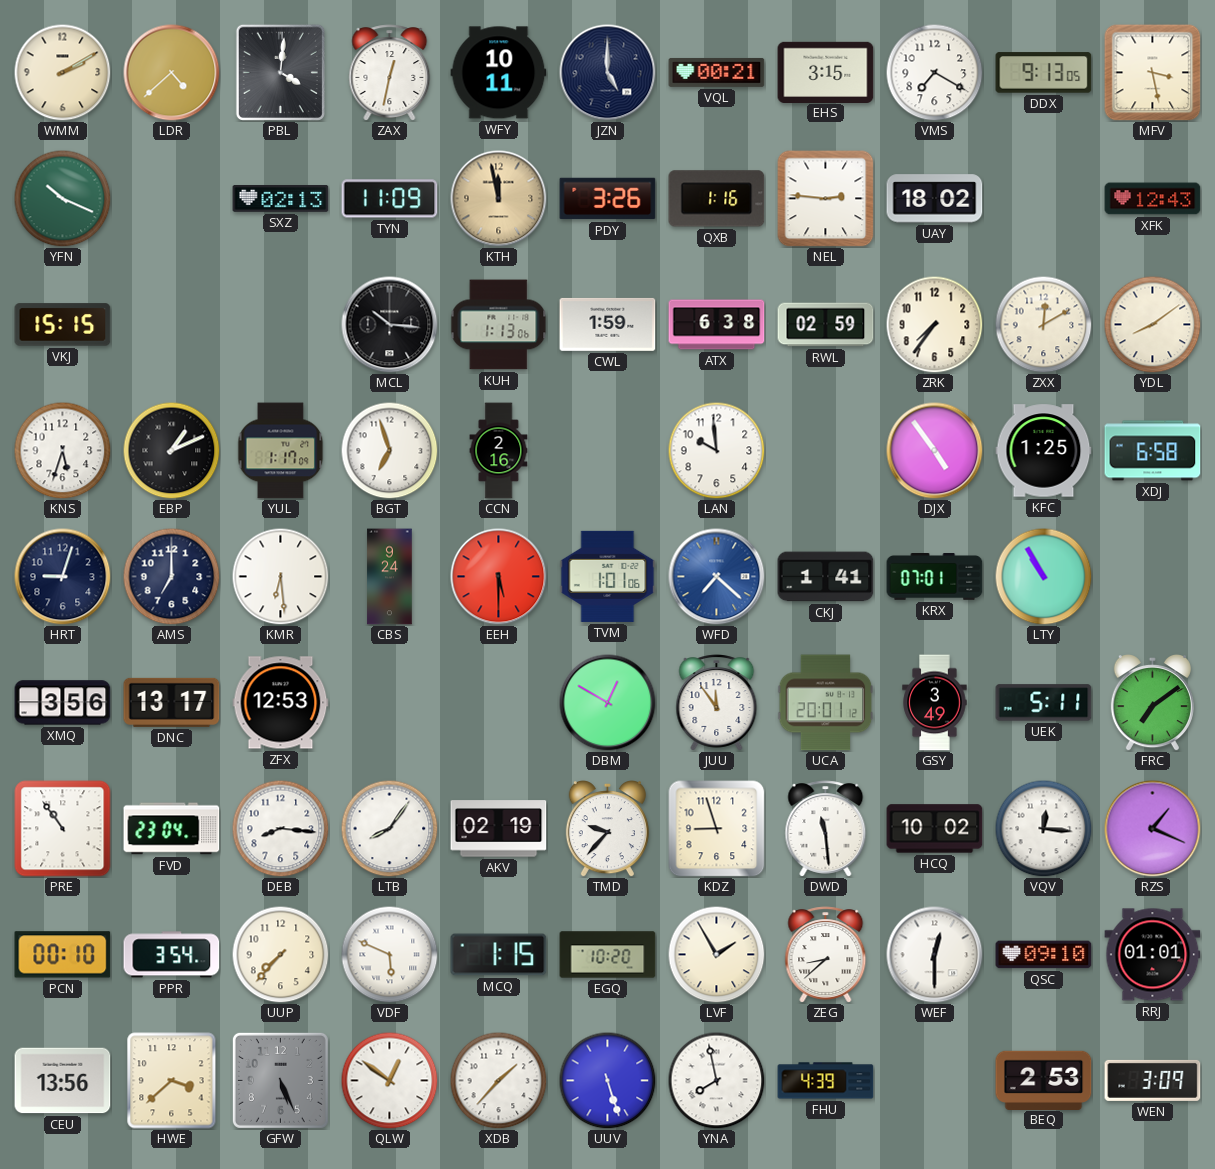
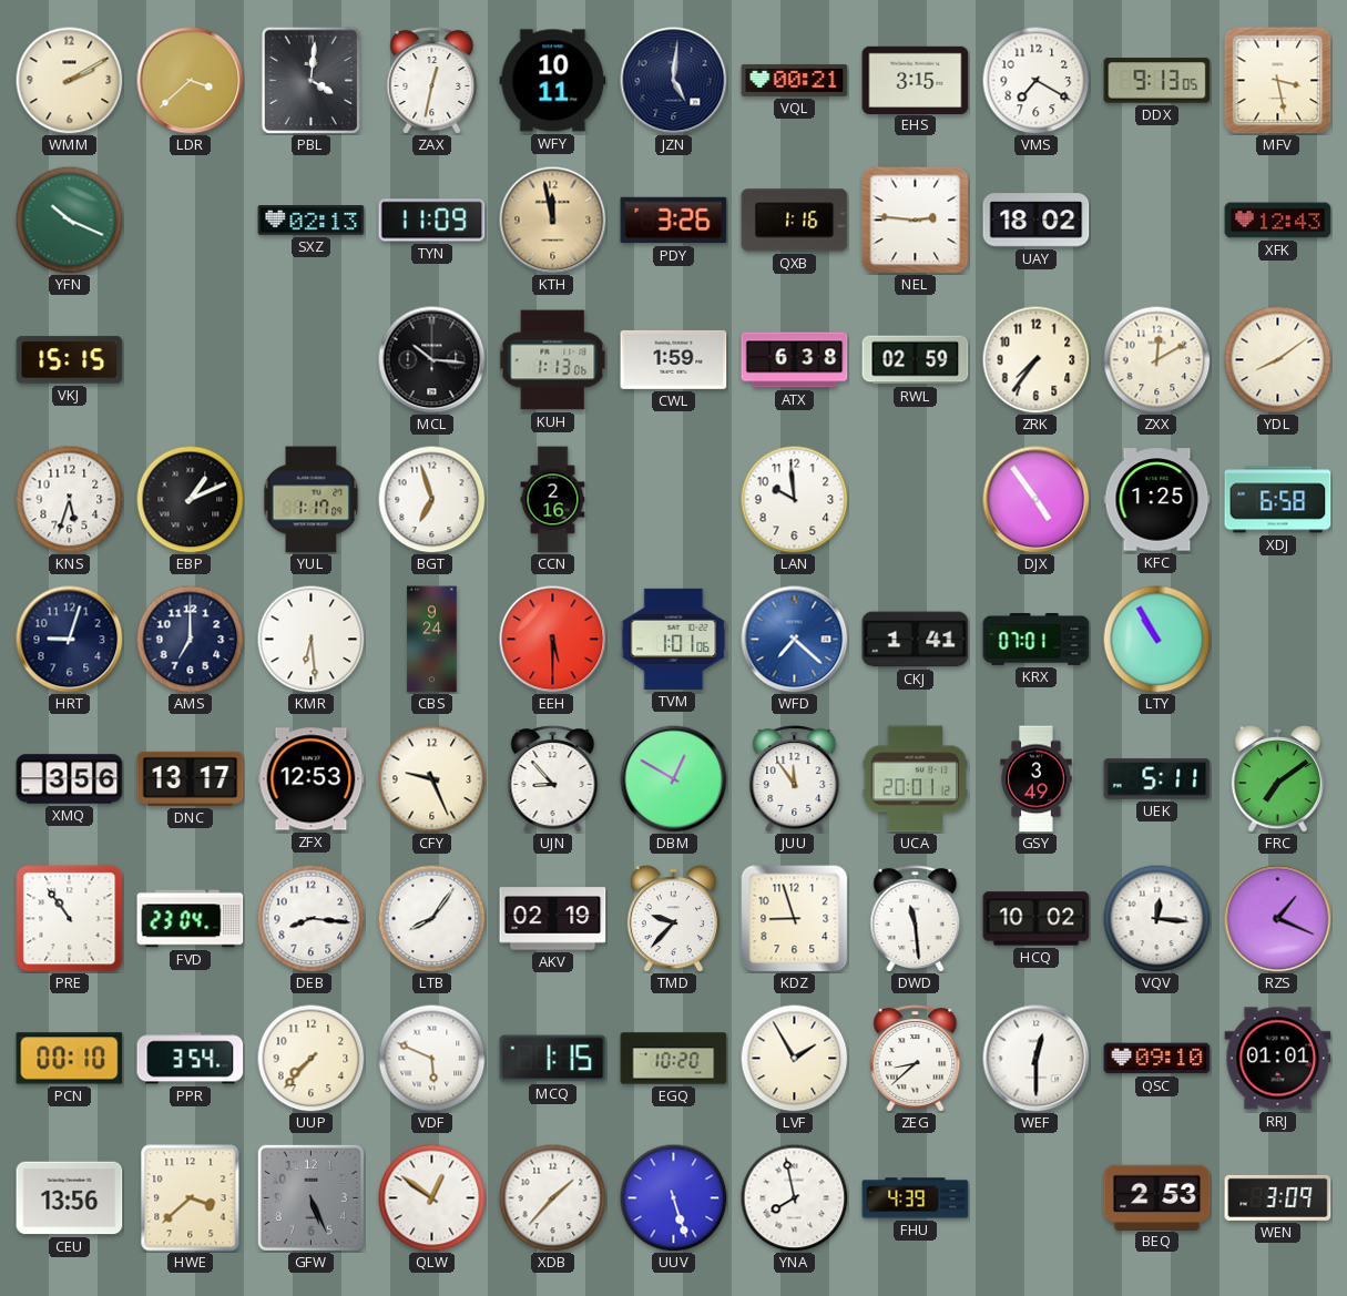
LDR: 4:38 -> 3:38 (191, 81)
JZN: 5:00 -> 5:01 (674, 81)
CFY: none -> 9:26 (431, 778)
UJN: none -> 8:53 (553, 779)
